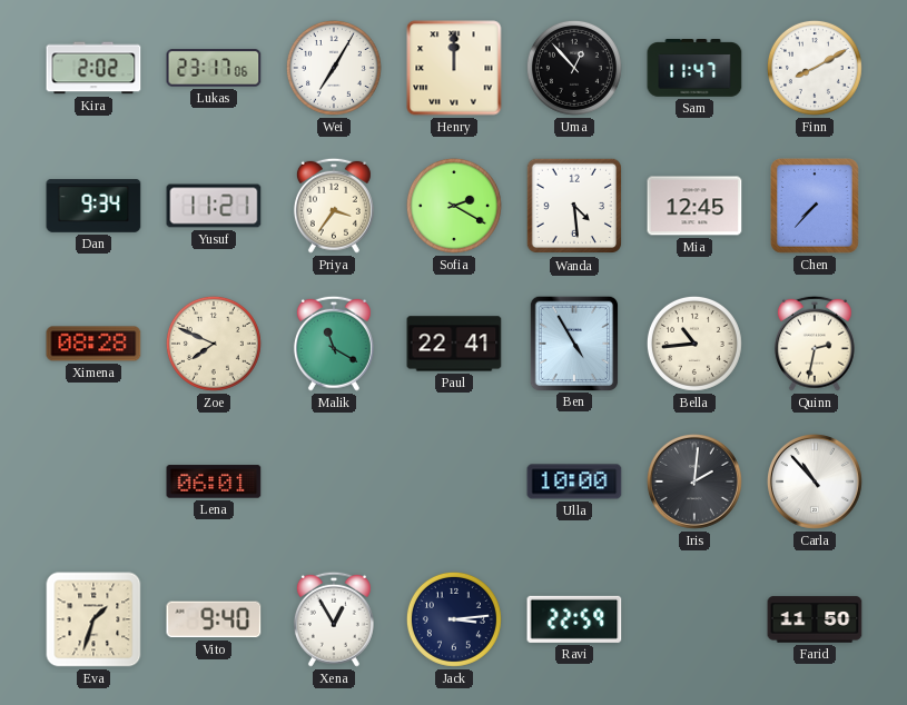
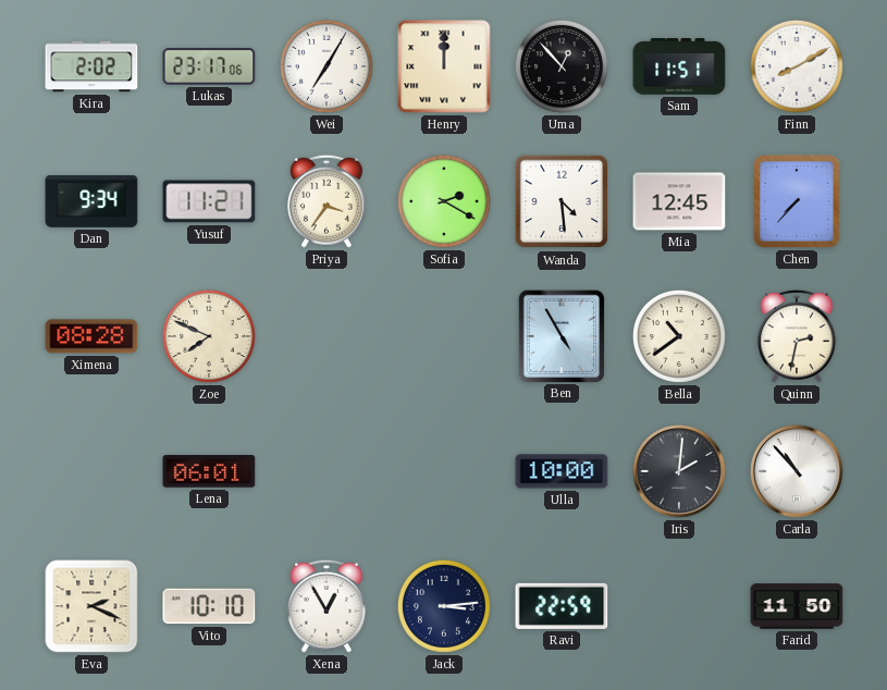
Sam: 11:47 -> 11:51 (679, 66)
Malik: 11:20 -> none (334, 344)
Paul: 22:41 -> none (454, 344)
Bella: 10:44 -> 10:39 (679, 336)
Eva: 1:33 -> 2:19 (91, 606)
Vito: 9:40 -> 10:10 (209, 606)
